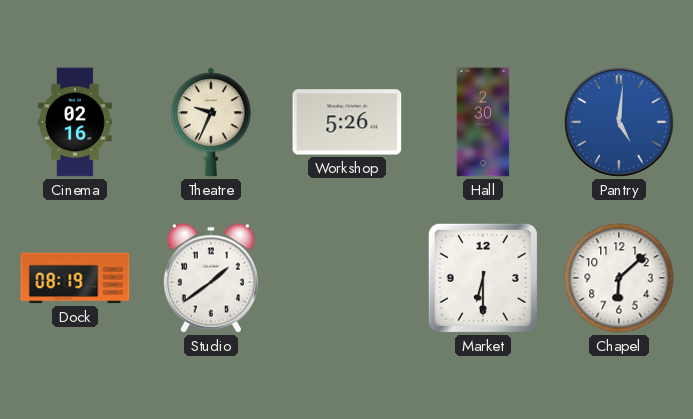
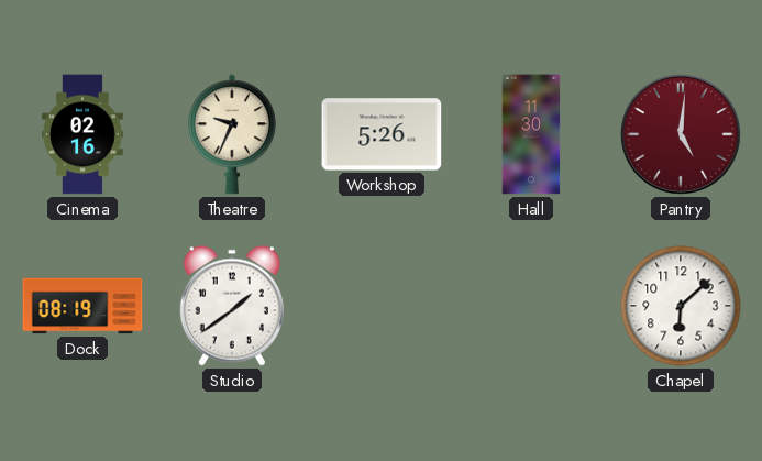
Hall: 2:30 -> 11:30 (531, 134)
Pantry dial: blue -> burgundy (681, 134)
Market: 6:30 -> none (483, 278)
